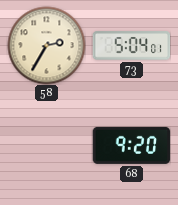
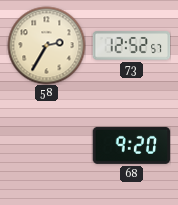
73: 5:04 -> 12:52 (131, 46)
